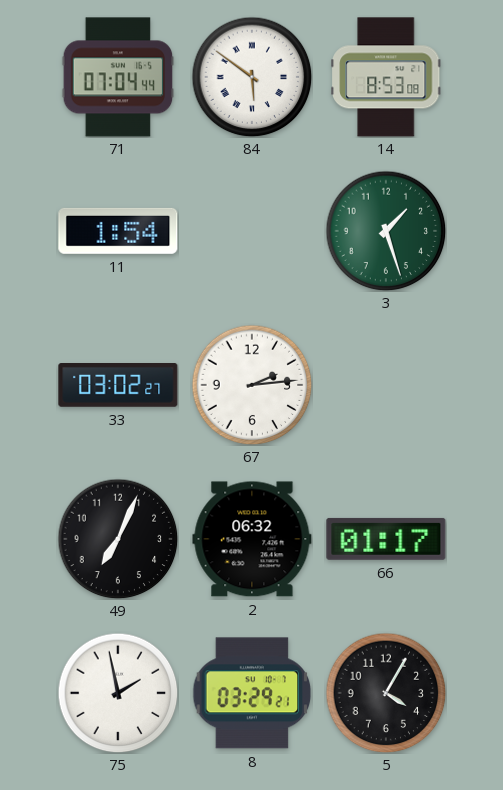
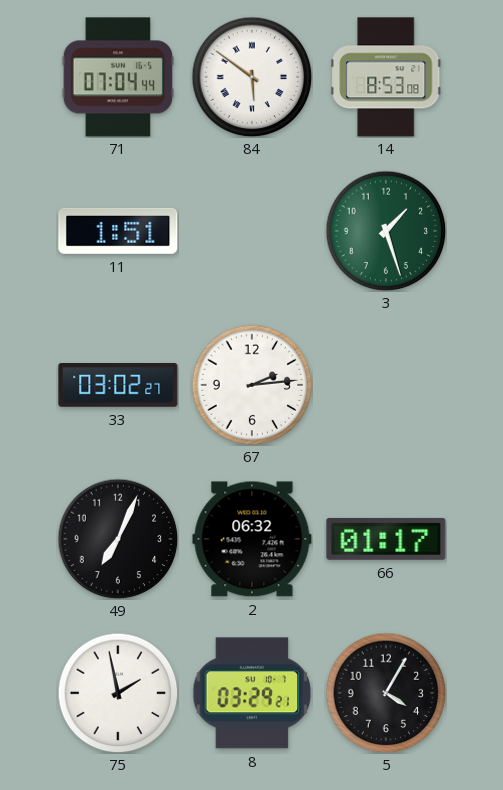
11: 1:54 -> 1:51 (118, 231)
